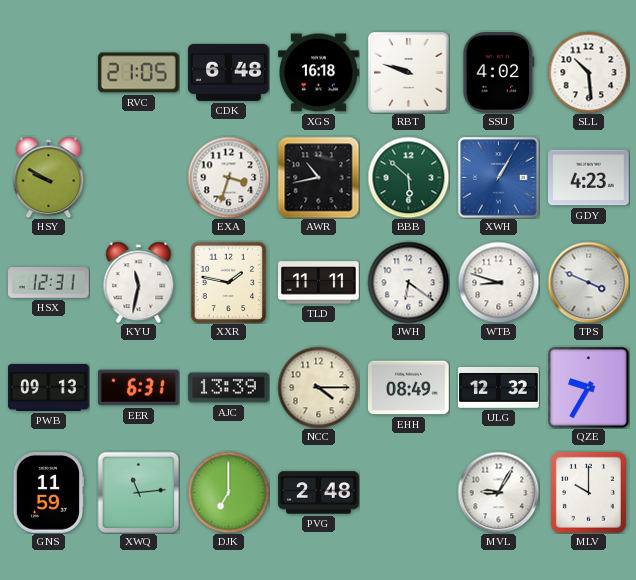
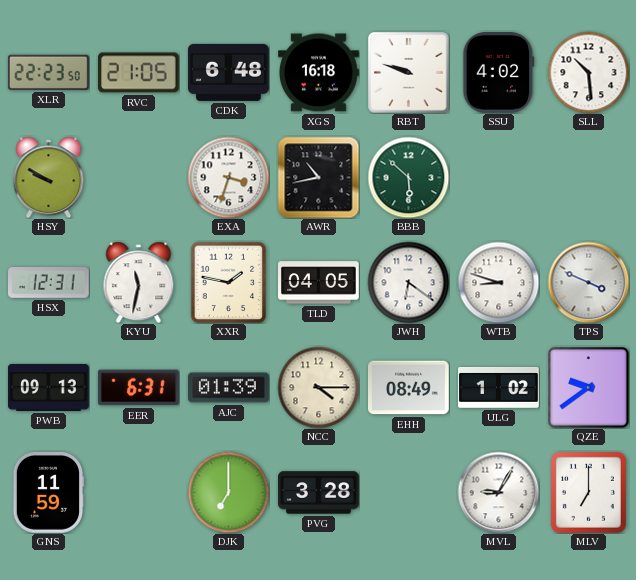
XLR: none -> 22:23 (48, 72)
XWH: 1:05 -> none (498, 177)
GDY: 4:23 -> none (589, 178)
TLD: 11:11 -> 04:05 (319, 283)
AJC: 13:39 -> 01:39 (229, 388)
ULG: 12:32 -> 1:02 (499, 388)
QZE: 9:35 -> 9:39 (588, 387)
XWQ: 11:14 -> none (138, 492)
PVG: 2:48 -> 3:28 (319, 493)
MLV: 10:00 -> 7:00 (588, 492)
